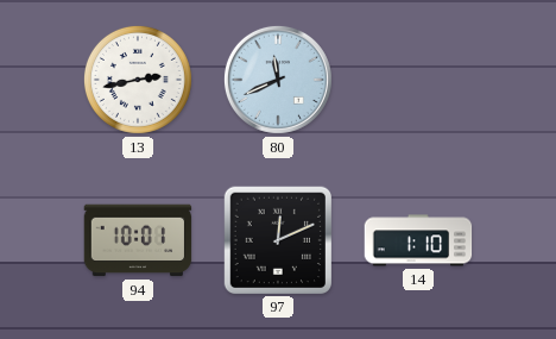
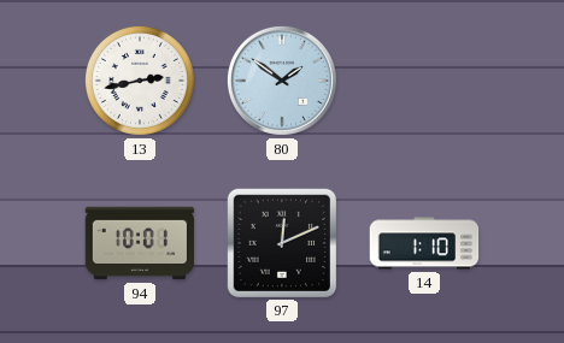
80: 11:41 -> 1:51 (282, 81)
